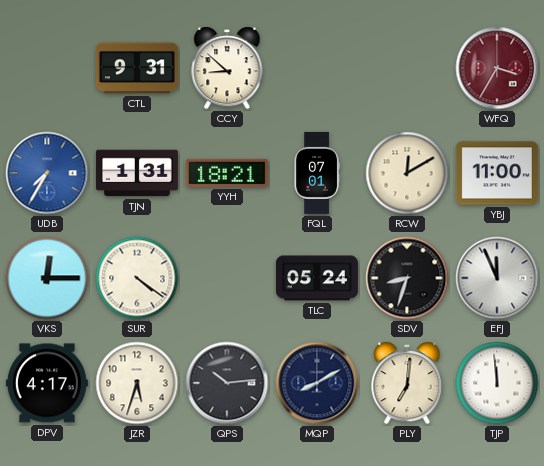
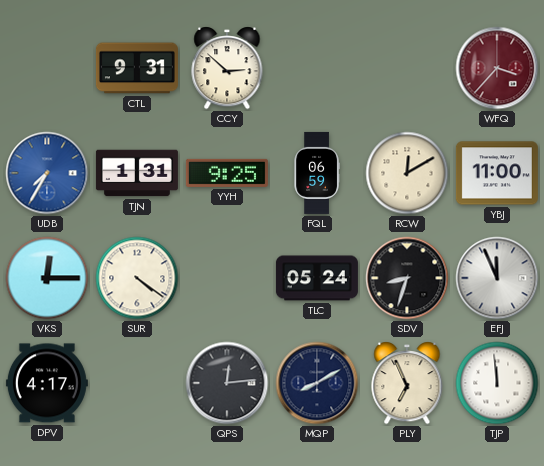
CCY: 8:52 -> 2:52 (227, 68)
WFQ: 3:35 -> 3:37 (497, 68)
YYH: 18:21 -> 9:25 (227, 173)
FQL: 07:01 -> 06:59 (317, 173)
JZR: 5:33 -> none (137, 383)
QPS: 10:14 -> 12:14 (227, 383)
PLY: 7:01 -> 6:56 (407, 383)
